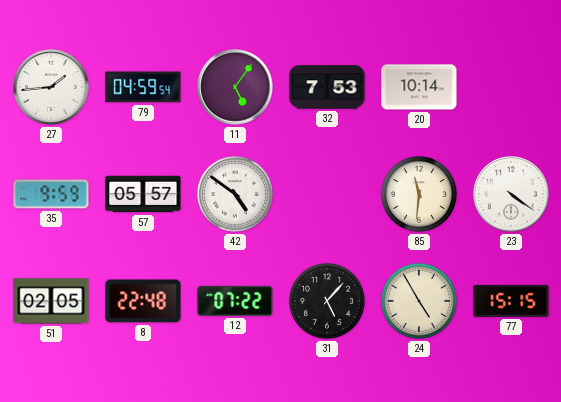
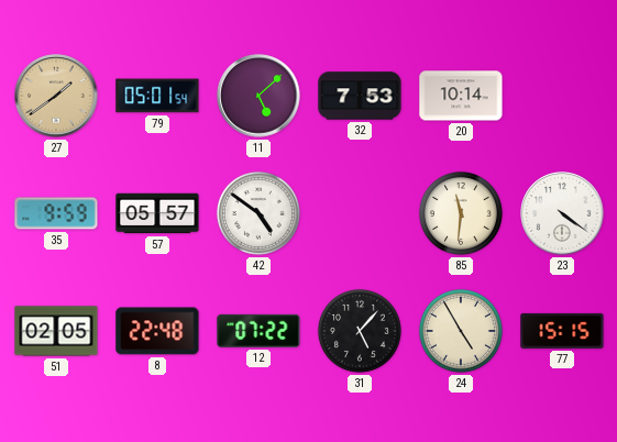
27: 1:44 -> 1:39 (56, 96)
27 dial: white -> champagne (56, 96)
79: 04:59 -> 05:01 (157, 96)
11: 5:06 -> 5:08 (258, 96)
